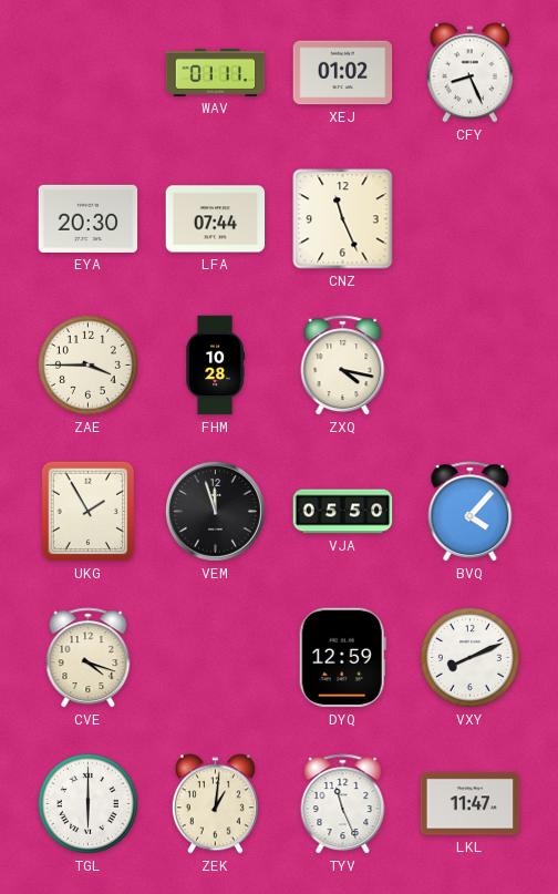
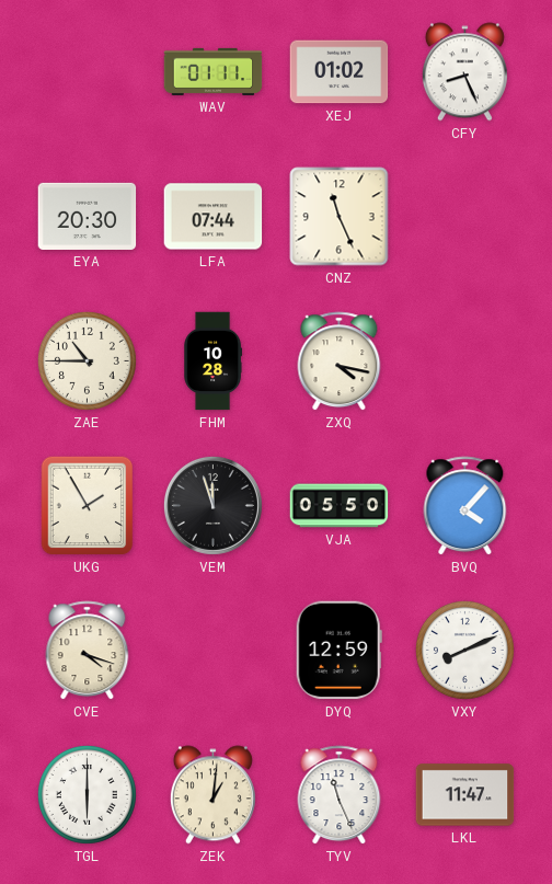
ZAE: 3:45 -> 10:45 (87, 360)
